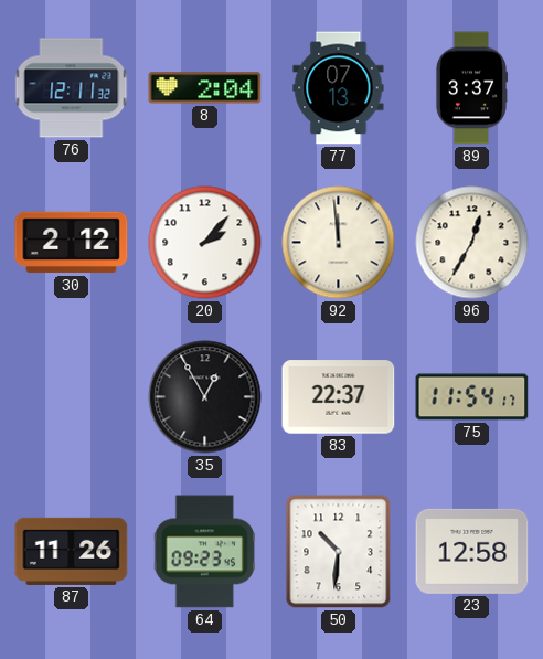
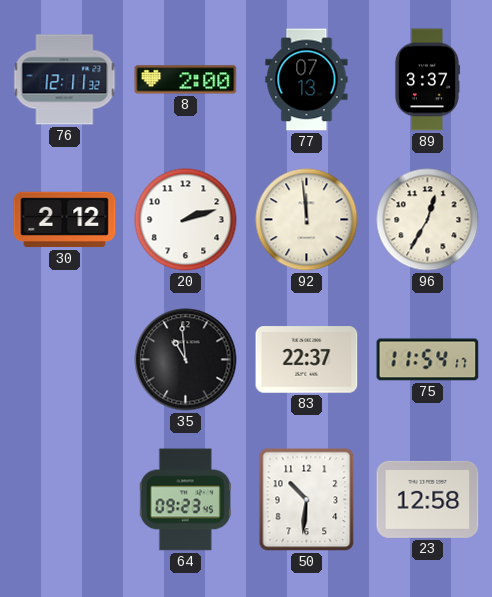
8: 2:04 -> 2:00 (186, 80)
20: 2:07 -> 2:12 (186, 220)
35: 12:55 -> 10:59 (186, 360)
87: 11:26 -> none (72, 551)
